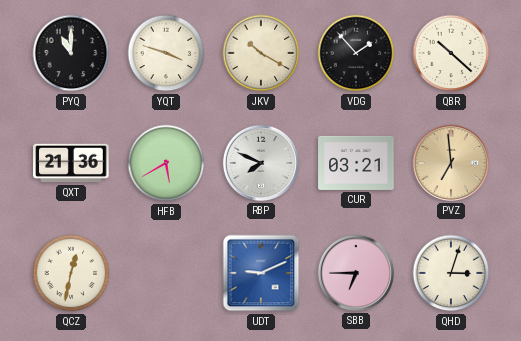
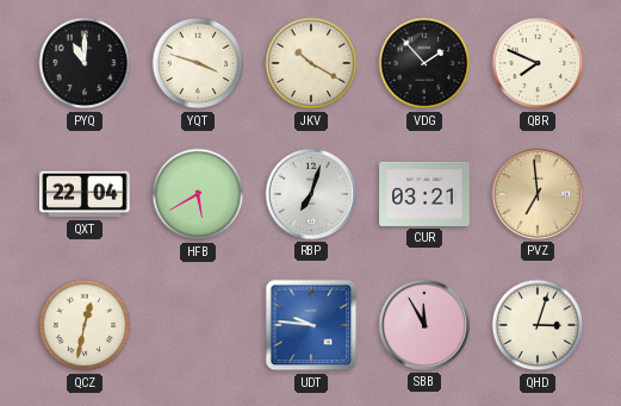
QBR: 10:22 -> 7:49 (538, 63)
QXT: 21:36 -> 22:04 (85, 194)
RBP: 7:49 -> 7:03 (311, 194)
UDT: 9:11 -> 9:46 (311, 325)
SBB: 6:45 -> 11:55 (424, 325)
